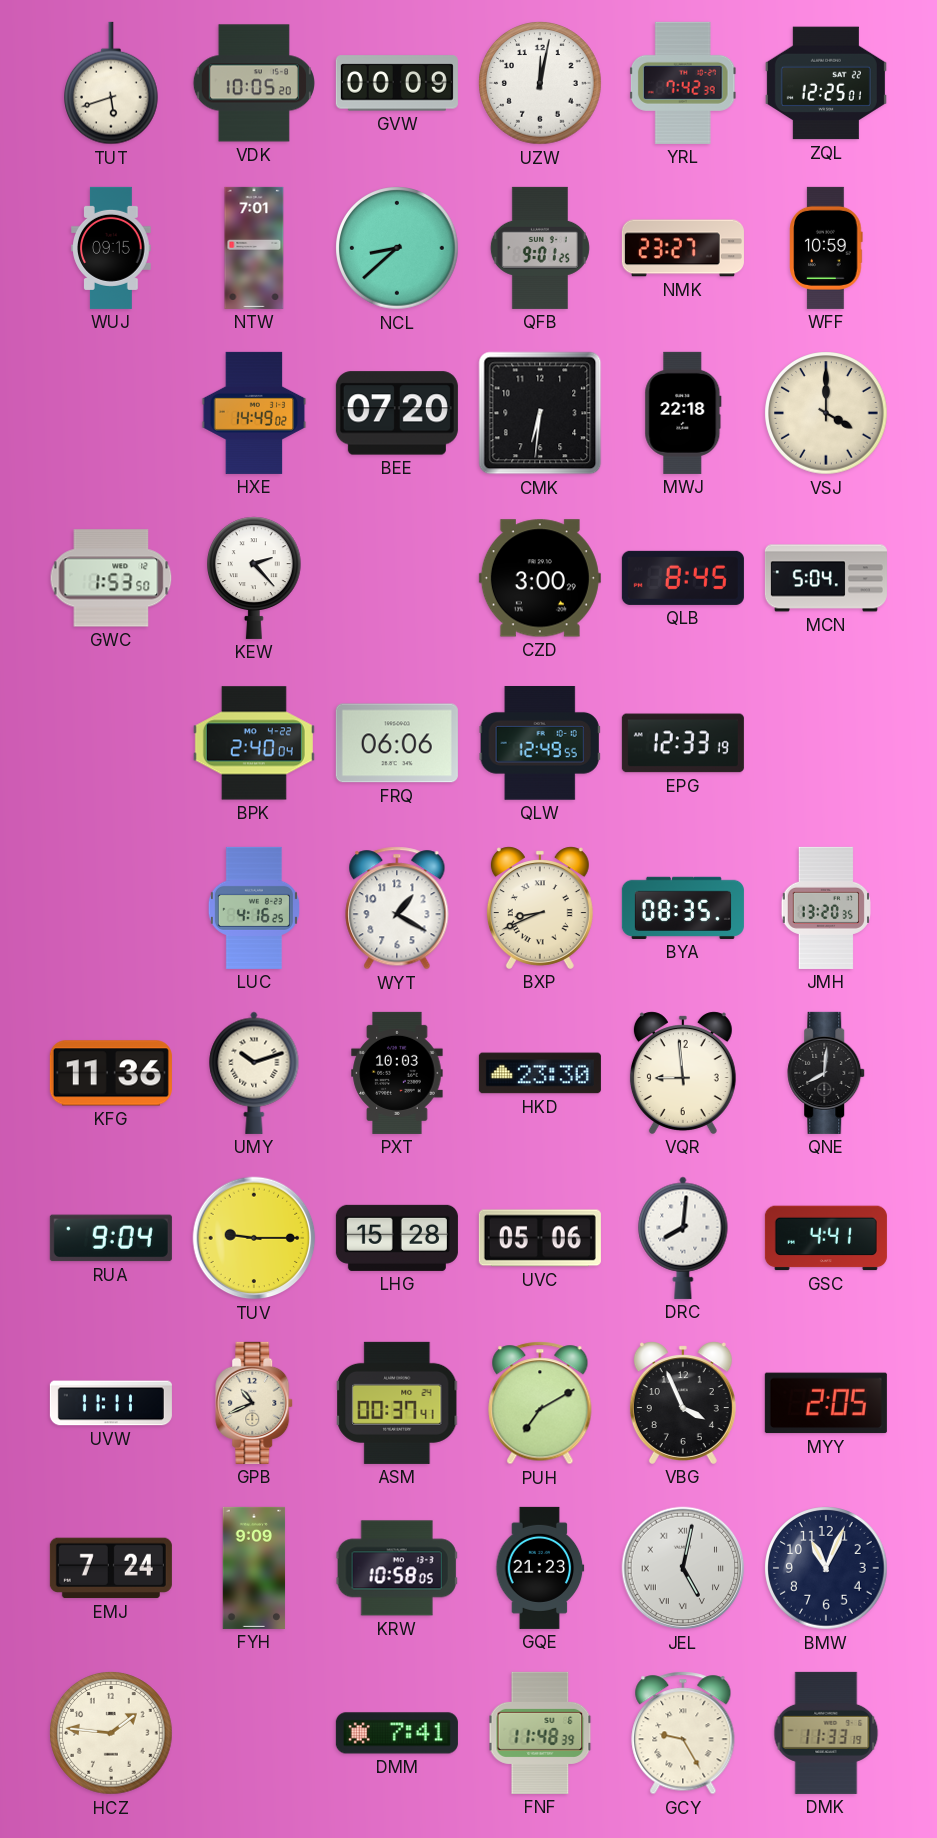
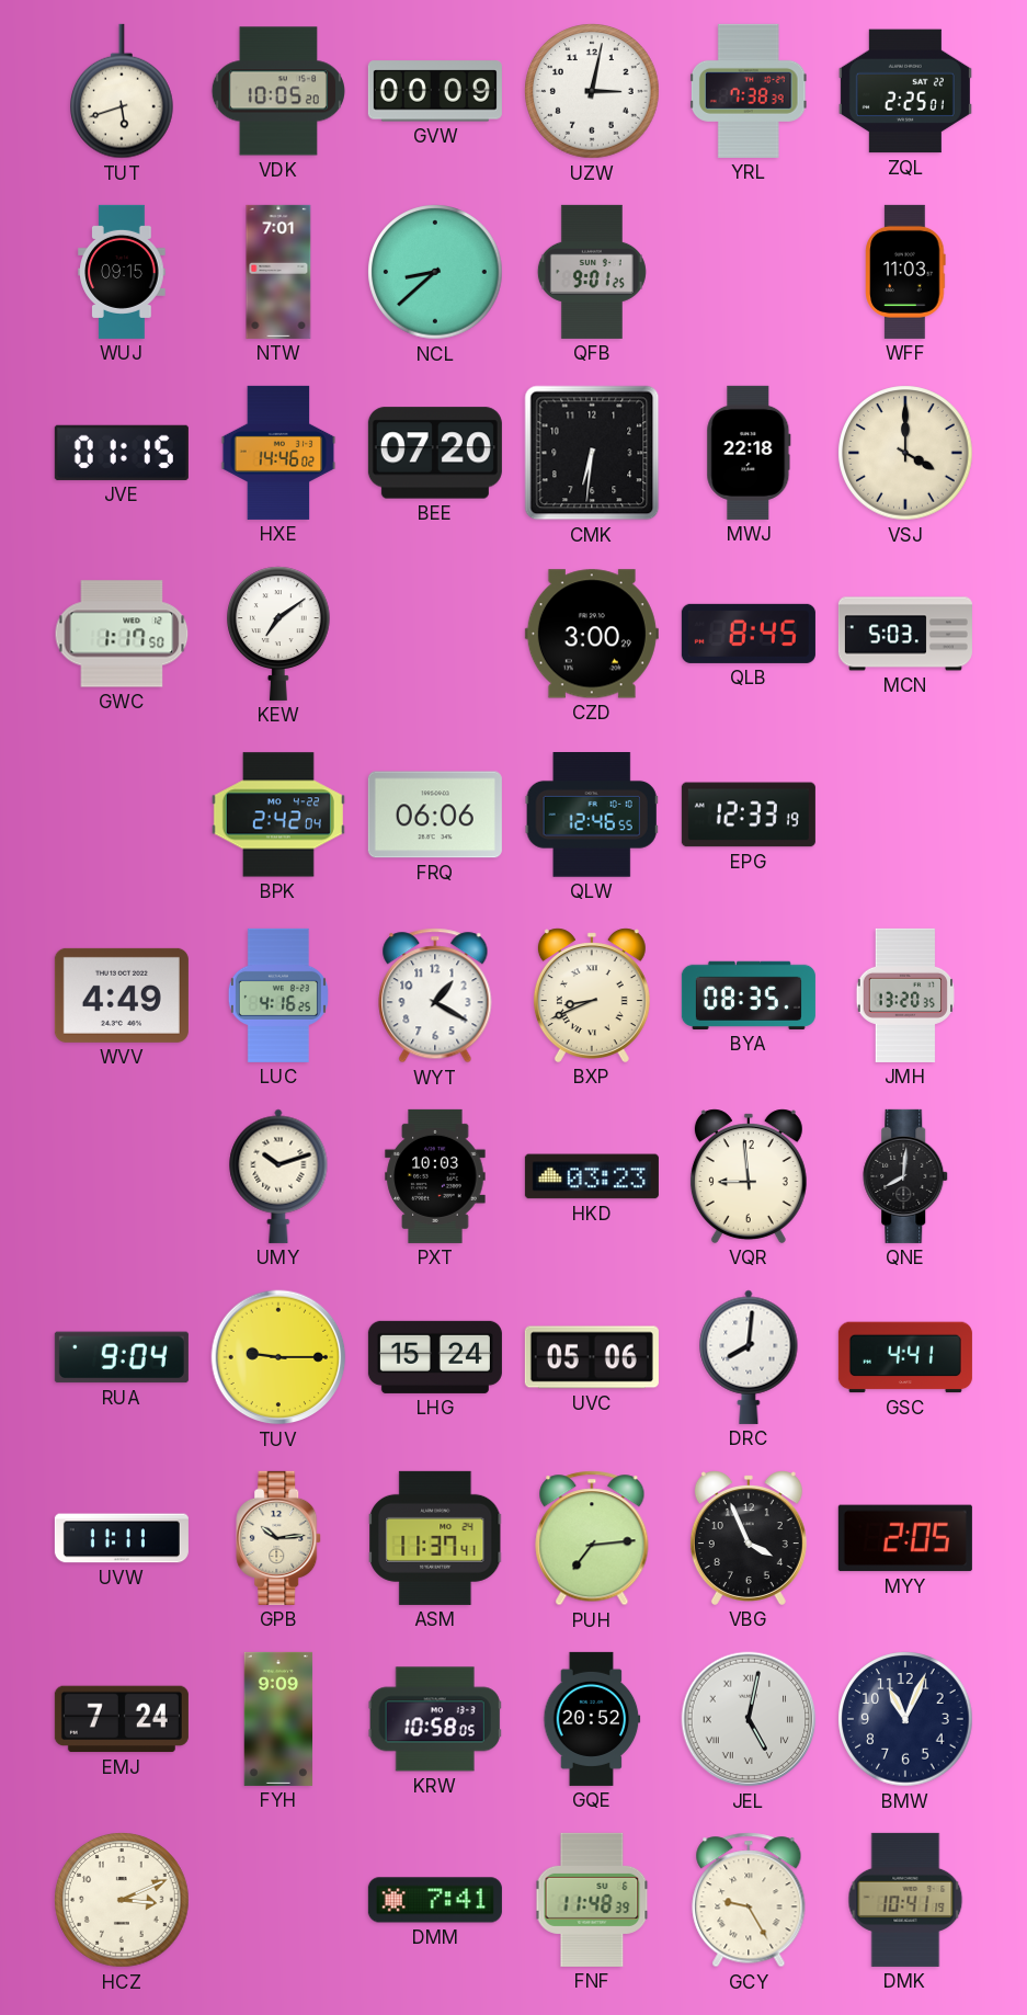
UZW: 12:02 -> 3:02 (592, 91)
YRL: 7:42 -> 7:38 (749, 91)
ZQL: 12:25 -> 2:25 (905, 91)
NMK: 23:27 -> none (683, 248)
WFF: 10:59 -> 11:03 (905, 272)
JVE: none -> 01:15 (122, 453)
HXE: 14:49 -> 14:46 (278, 453)
GWC: 1:53 -> 1:17 (122, 634)
KEW: 2:23 -> 7:09 (279, 634)
MCN: 5:04 -> 5:03 (905, 634)
BPK: 2:40 -> 2:42 (278, 815)
QLW: 12:49 -> 12:46 (592, 815)
WVV: none -> 4:49 (122, 995)
KFG: 11:36 -> none (111, 1073)
HKD: 23:30 -> 03:23 (592, 1176)
LHG: 15:28 -> 15:24 (435, 1357)
GPB: 10:41 -> 10:14 (279, 1538)
ASM: 00:37 -> 11:37 (436, 1538)
PUH: 7:10 -> 7:14 (592, 1538)
GQE: 21:23 -> 20:52 (592, 1719)
HCZ: 1:46 -> 3:11 (122, 1900)
DMK: 11:33 -> 10:41 (905, 1900)
